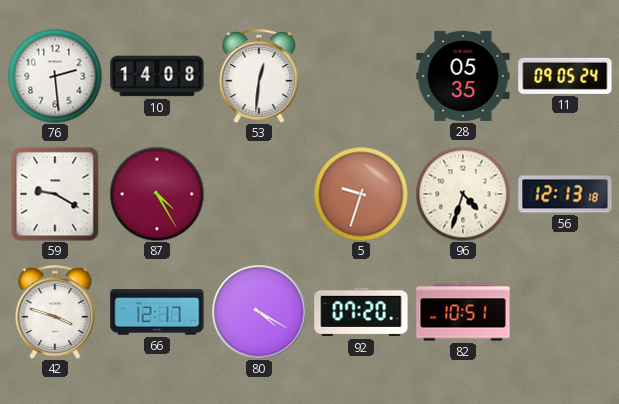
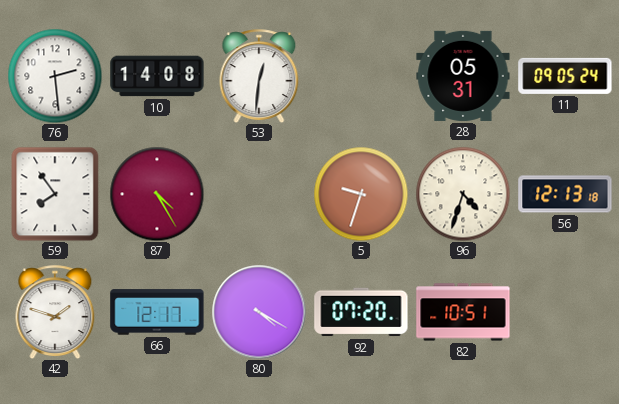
28: 05:35 -> 05:31 (463, 76)
59: 9:20 -> 7:54 (55, 194)
42: 3:48 -> 1:48 (55, 312)
